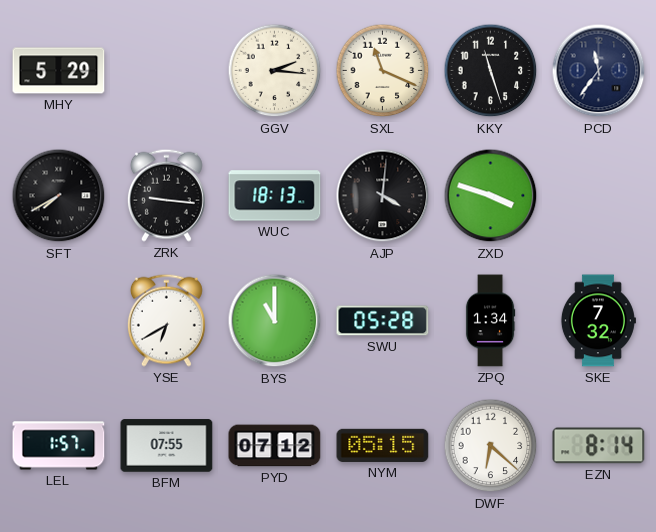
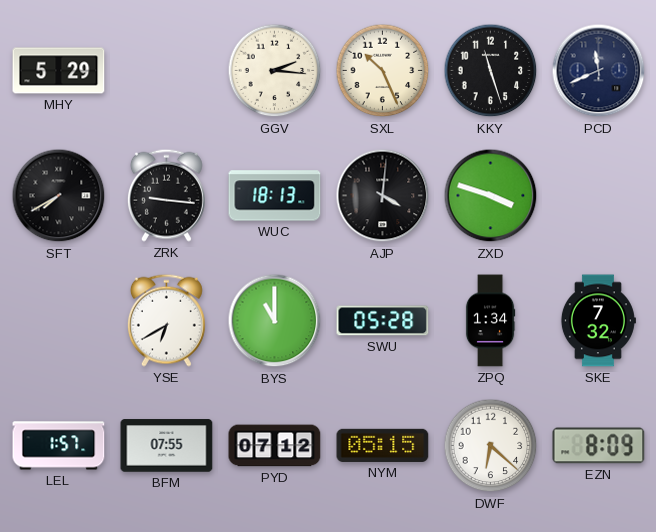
SXL: 11:19 -> 10:26 (383, 71)
PCD: 11:36 -> 11:41 (599, 71)
EZN: 8:14 -> 8:09 (599, 446)
